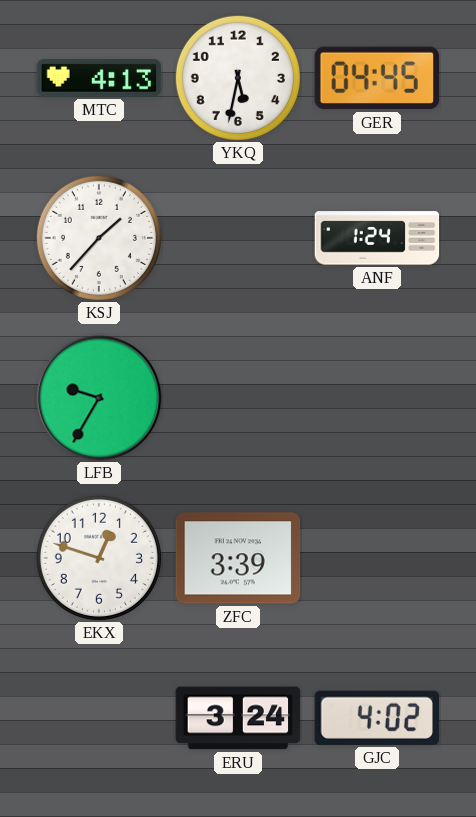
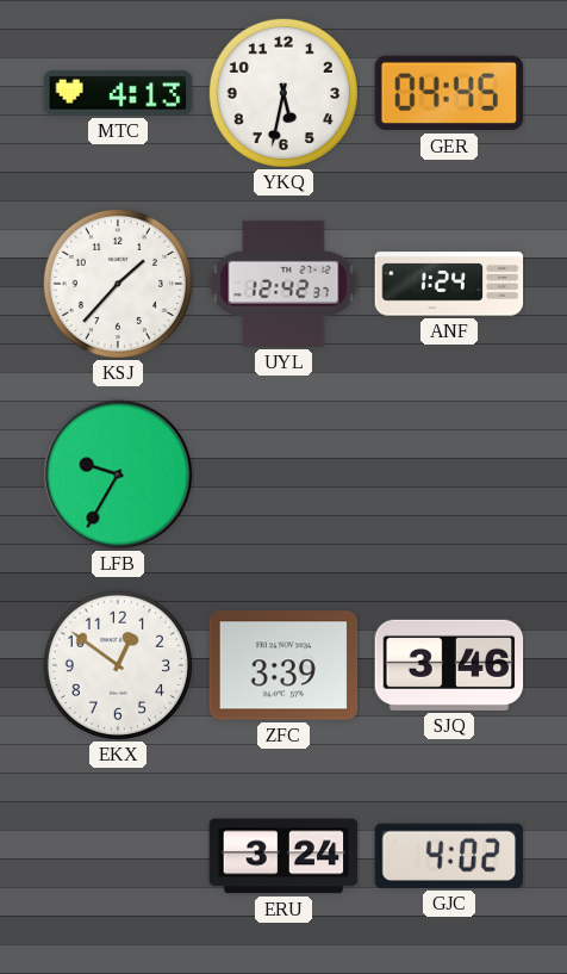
UYL: none -> 12:42 (283, 284)
EKX: 12:48 -> 12:51 (118, 665)
SJQ: none -> 3:46 (449, 665)
